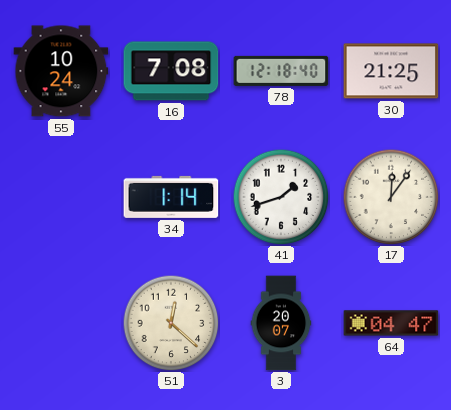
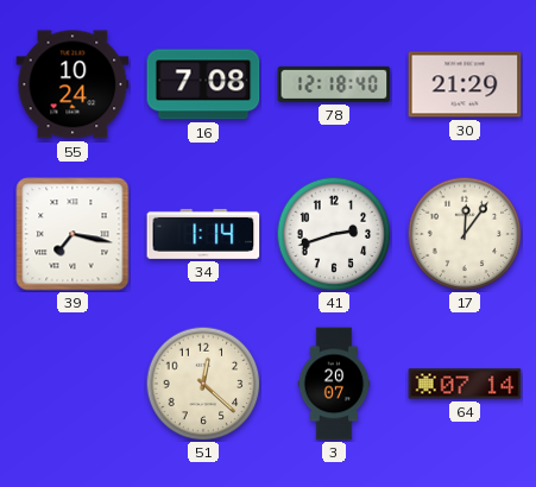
30: 21:25 -> 21:29 (465, 84)
39: none -> 7:17 (72, 234)
41: 1:42 -> 2:42 (334, 234)
64: 04:47 -> 07:14 (465, 384)
